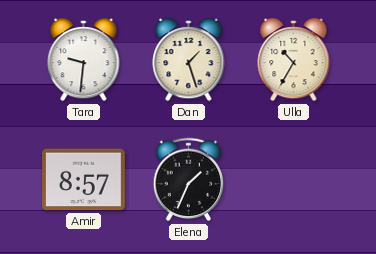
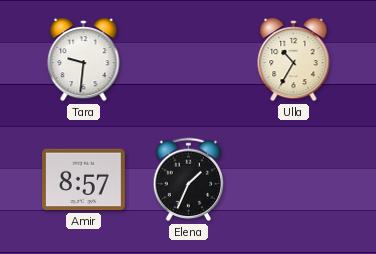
Dan: 1:27 -> none (189, 60)
